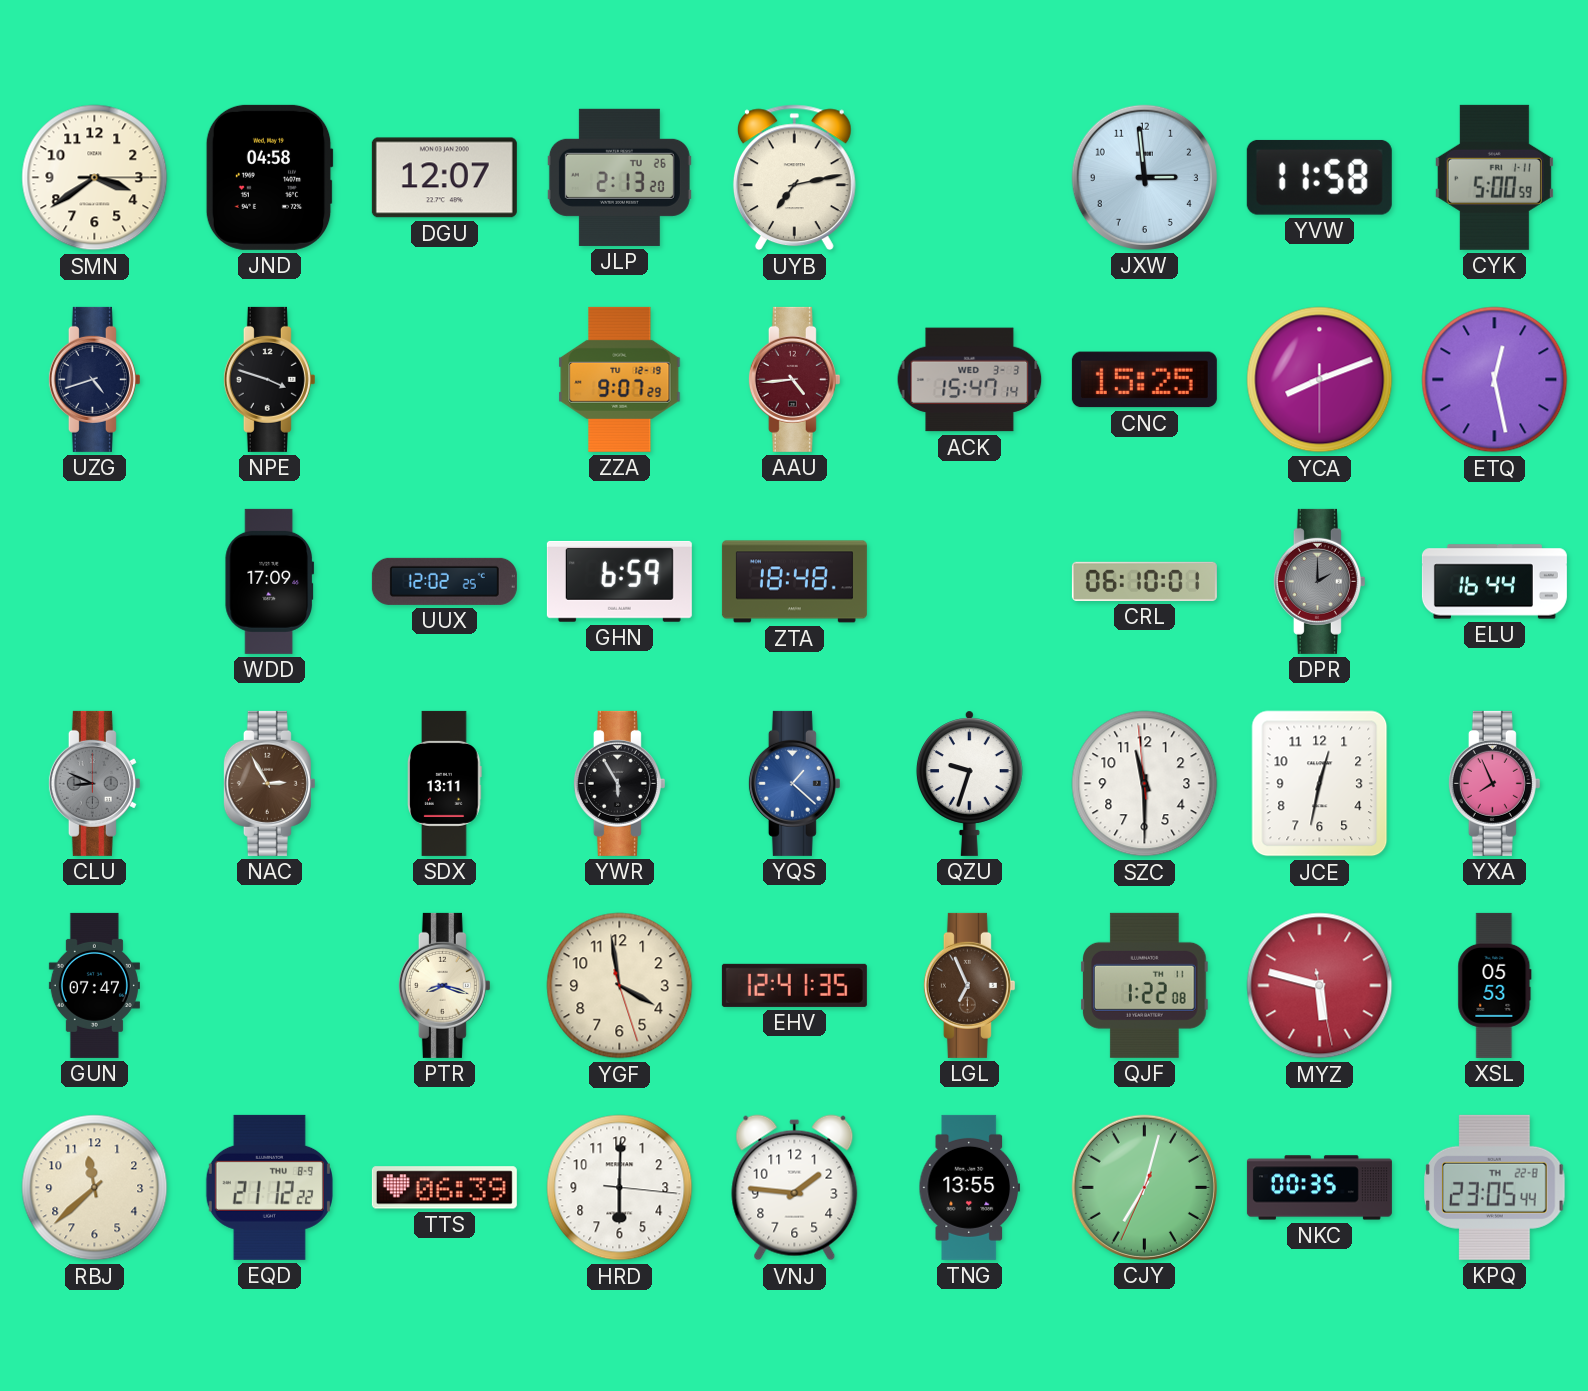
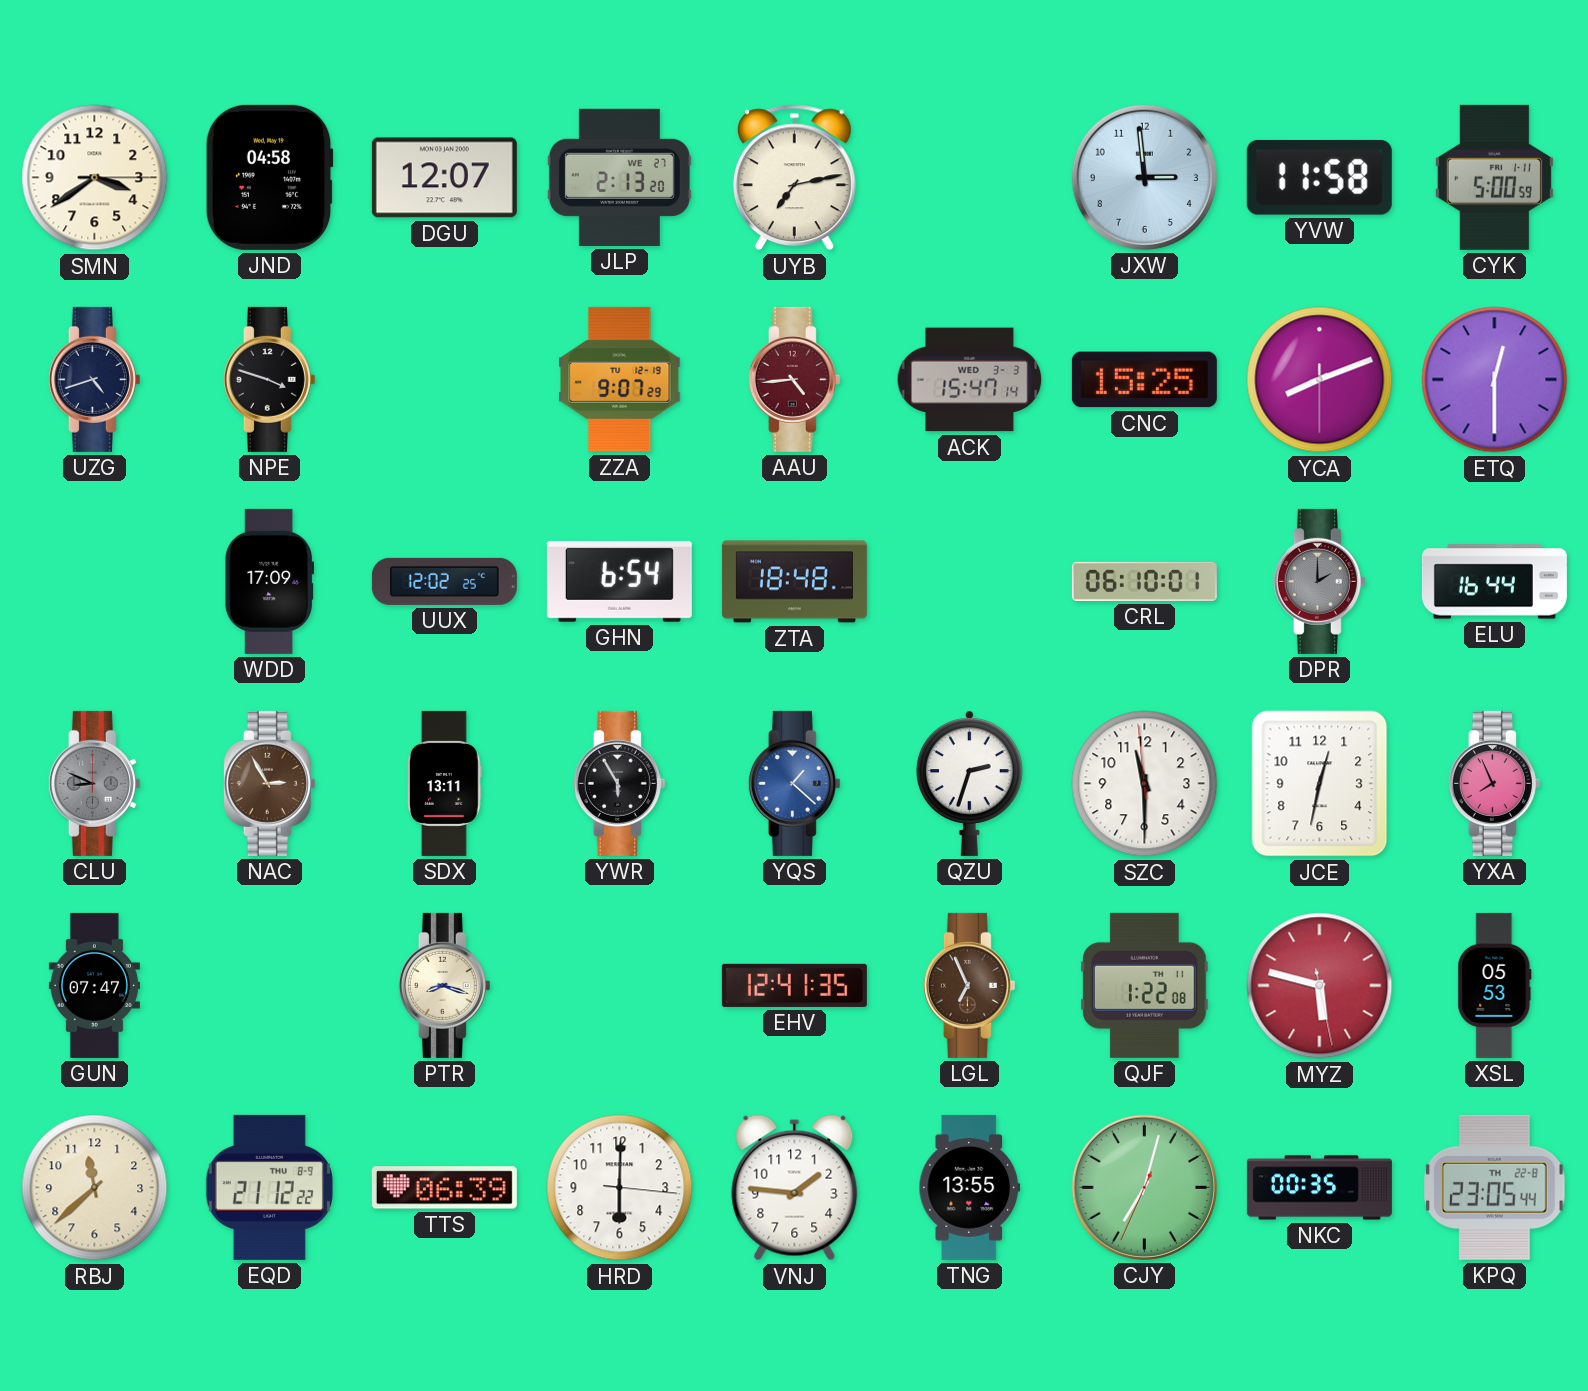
JLP date: TU 26 -> WE 27 (619, 177)
ETQ: 12:28 -> 12:30 (1495, 380)
GHN: 6:59 -> 6:54 (619, 581)
QZU: 9:33 -> 2:33 (969, 783)
YGF: 3:58 -> none (620, 986)
